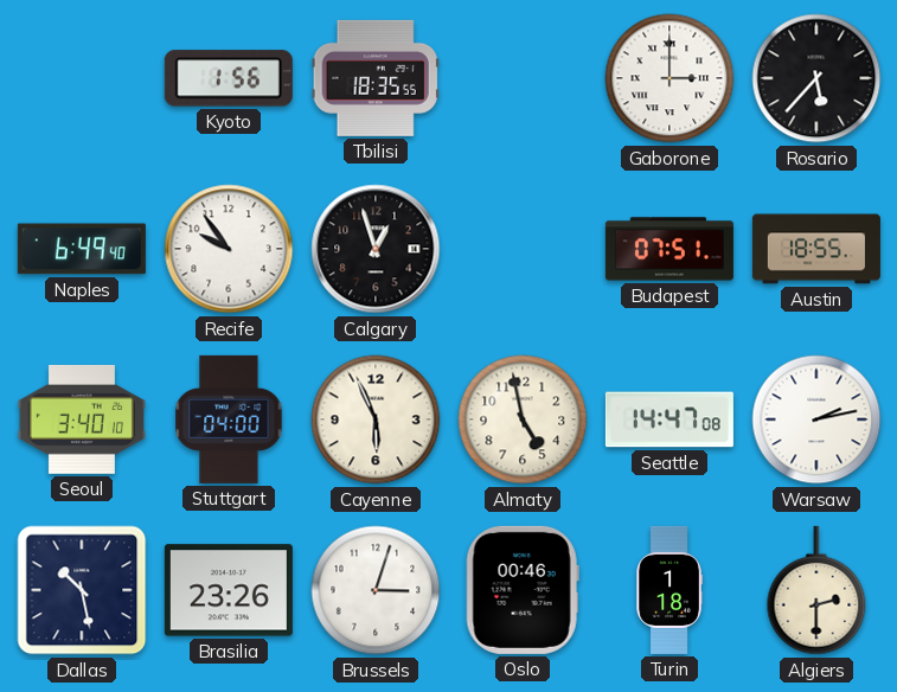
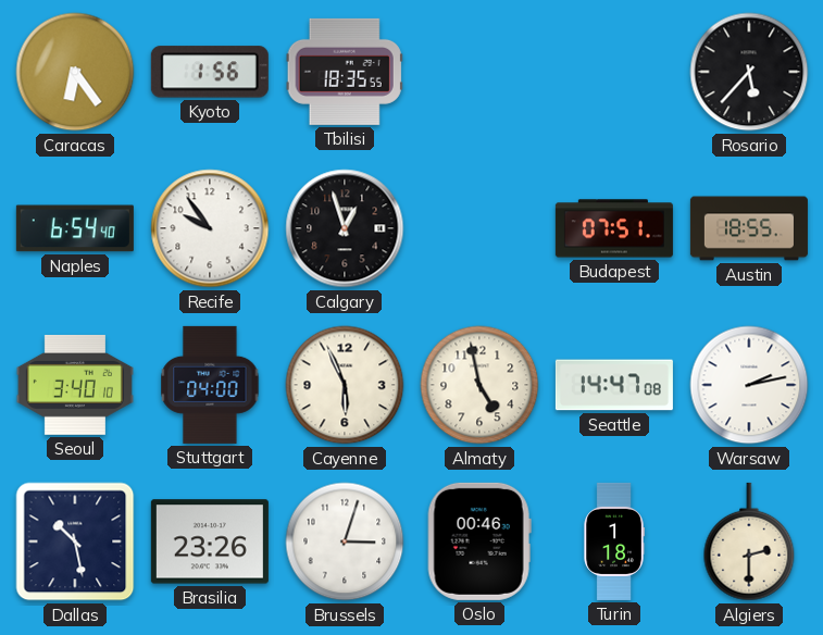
Caracas: none -> 6:24 (75, 72)
Gaborone: 3:00 -> none (669, 78)
Naples: 6:49 -> 6:54 (75, 228)
